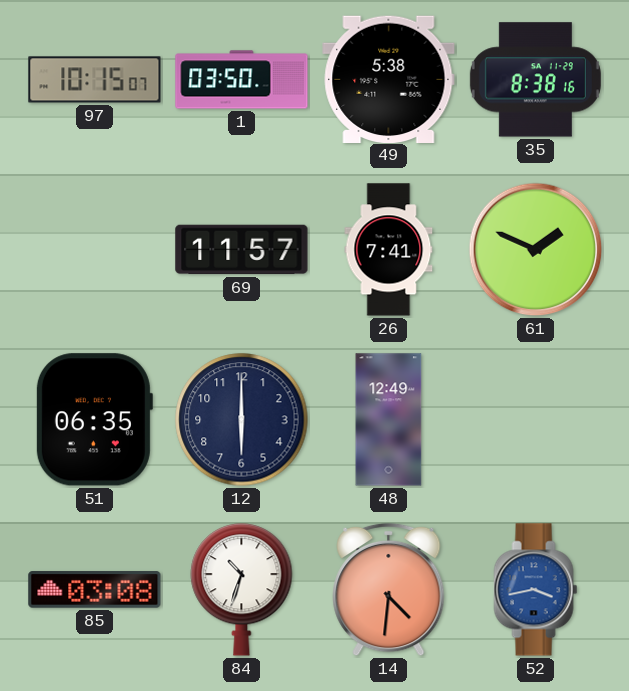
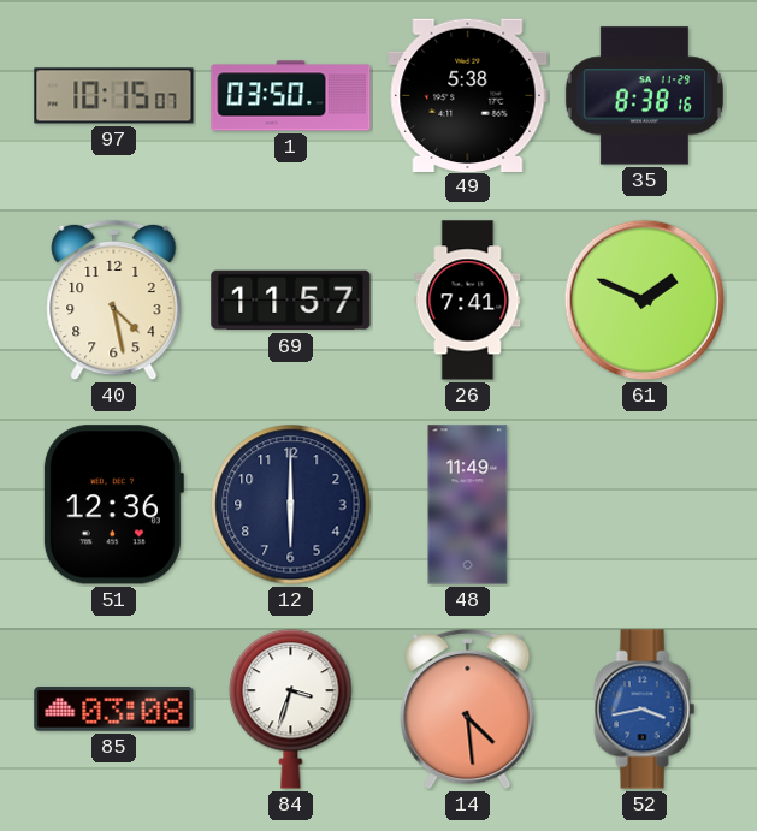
40: none -> 4:28 (114, 301)
51: 06:35 -> 12:36 (113, 505)
48: 12:49 -> 11:49 (468, 505)
84: 10:33 -> 3:33 (291, 710)
14: 4:31 -> 4:29 (468, 710)
